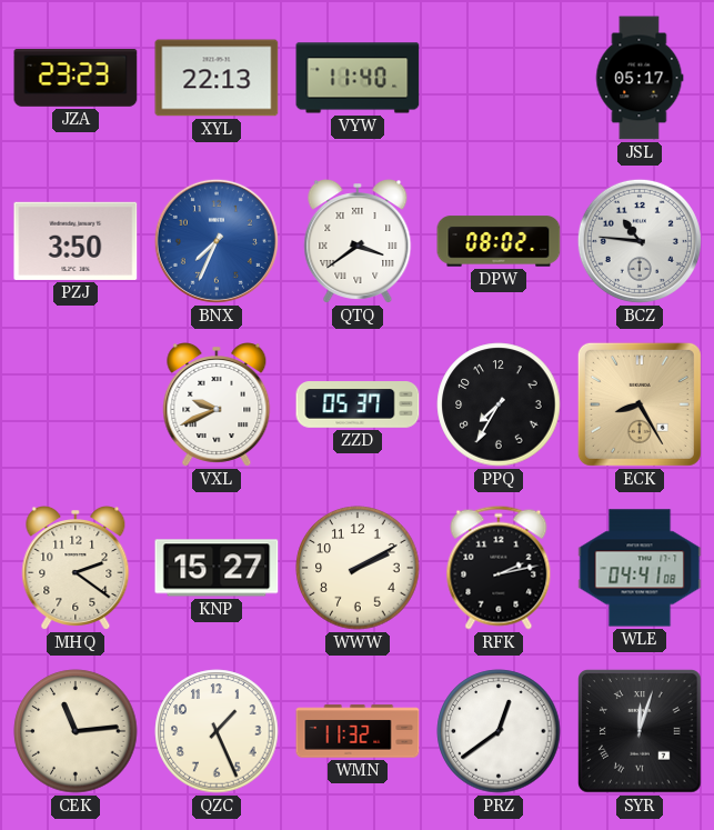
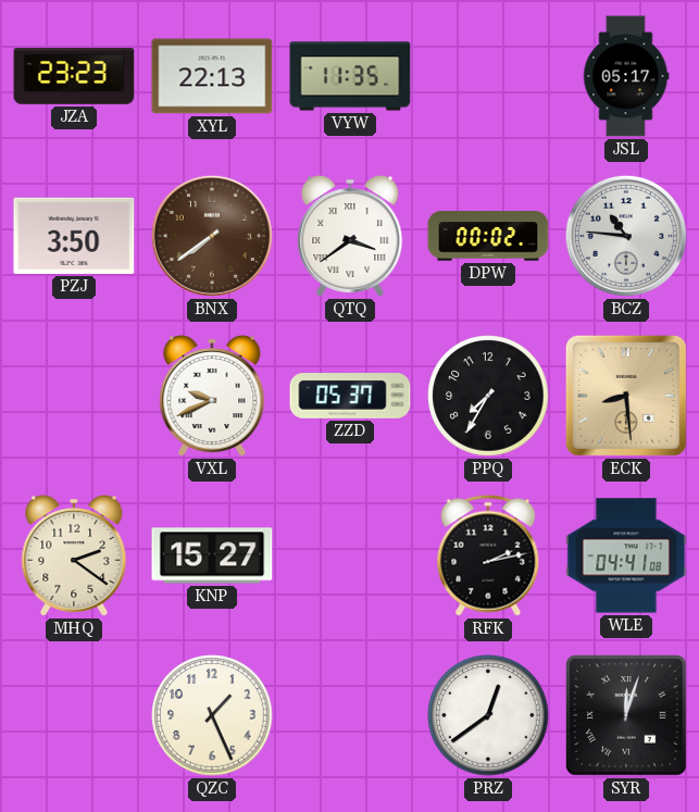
VYW: 11:40 -> 11:35 (350, 76)
BNX: 7:34 -> 7:39 (212, 236)
BNX dial: blue -> brown (212, 236)
DPW: 08:02 -> 00:02 (488, 236)
ECK: 8:25 -> 8:29 (626, 396)
WWW: 2:10 -> none (358, 568)
CEK: 11:14 -> none (76, 731)
WMN: 11:32 -> none (358, 731)
